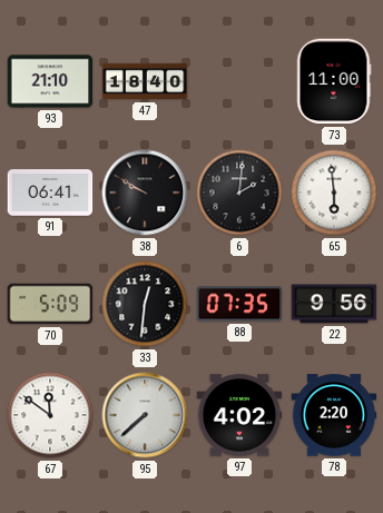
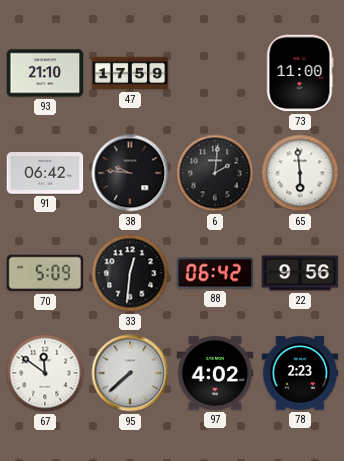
47: 18:40 -> 17:59 (130, 73)
91: 06:41 -> 06:42 (45, 173)
38: 9:50 -> 9:46 (130, 173)
88: 07:35 -> 06:42 (215, 273)
78: 2:20 -> 2:23 (300, 373)
